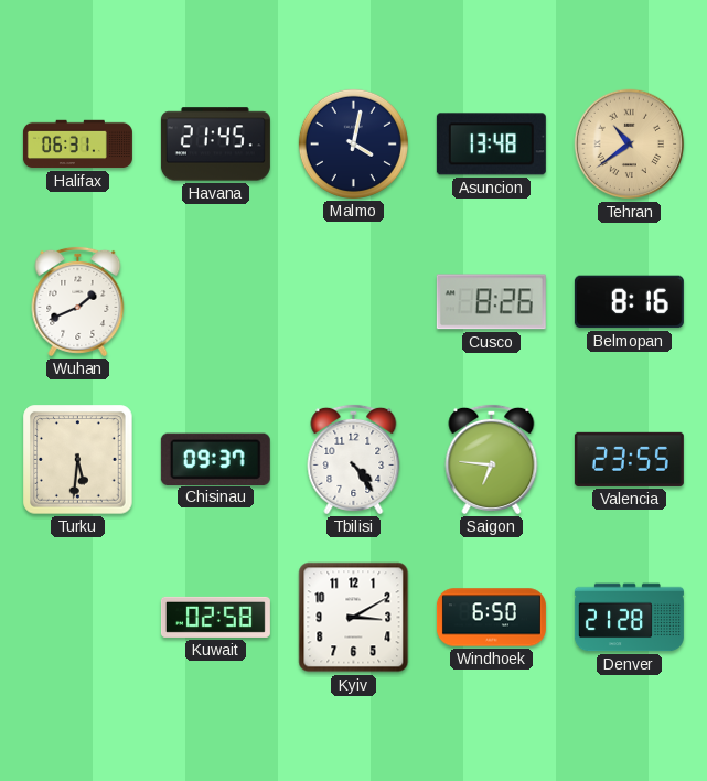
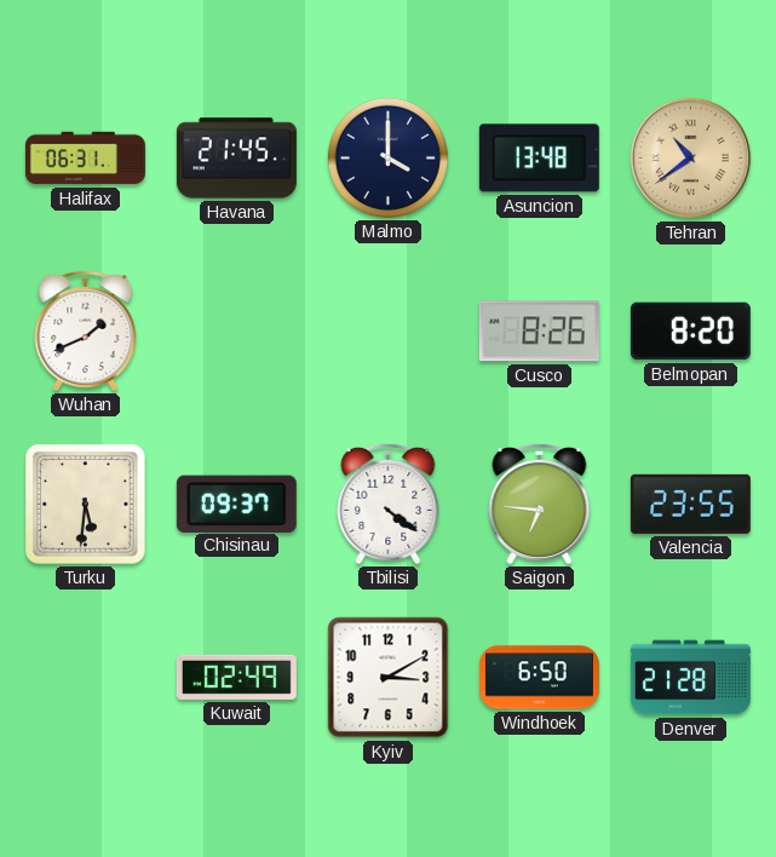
Malmo: 4:02 -> 4:00 (387, 157)
Belmopan: 8:16 -> 8:20 (690, 332)
Tbilisi: 4:24 -> 4:21 (389, 504)
Kuwait: 02:58 -> 02:49 (236, 677)
